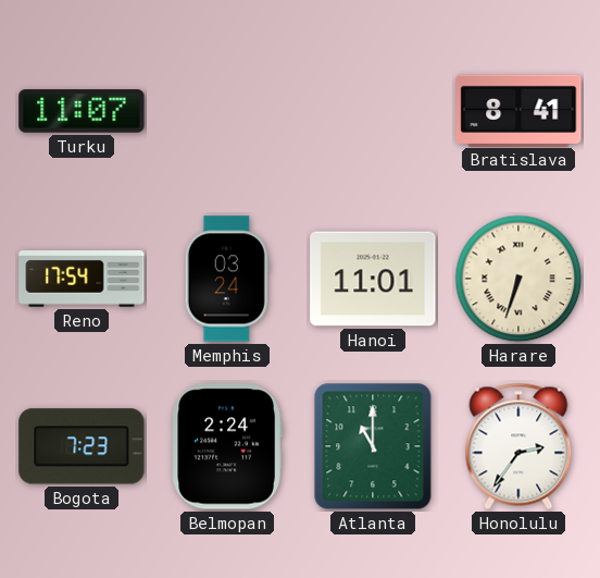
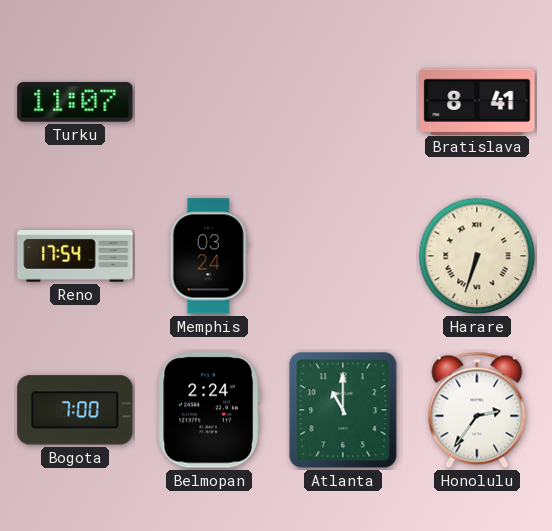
Hanoi: 11:01 -> none (373, 279)
Bogota: 7:23 -> 7:00 (75, 410)
